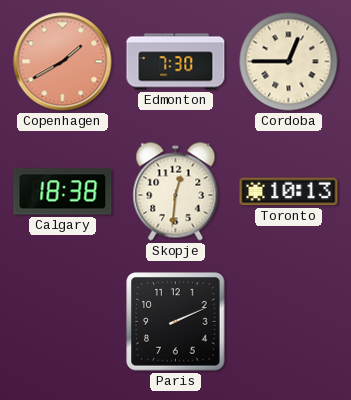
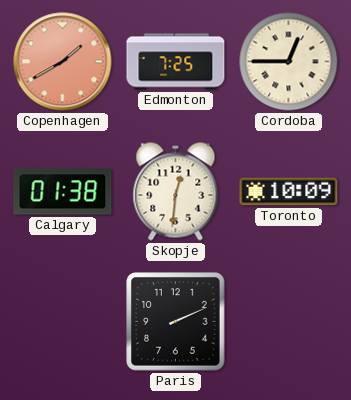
Edmonton: 7:30 -> 7:25 (176, 62)
Calgary: 18:38 -> 01:38 (63, 192)
Toronto: 10:13 -> 10:09 (289, 192)
